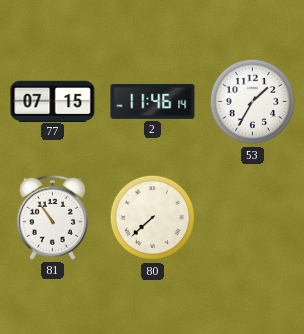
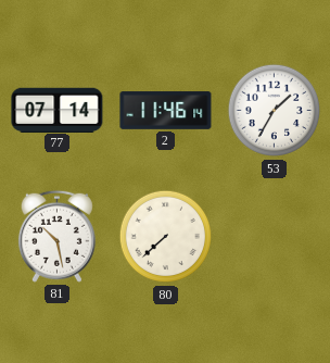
77: 07:15 -> 07:14 (58, 110)
81: 10:54 -> 10:28 (56, 236)
